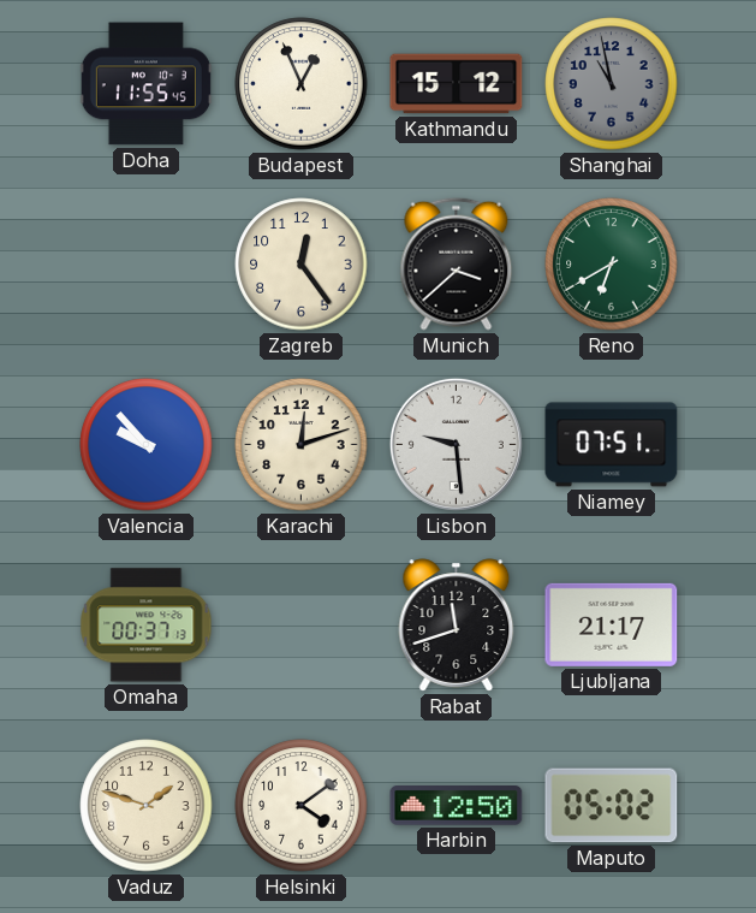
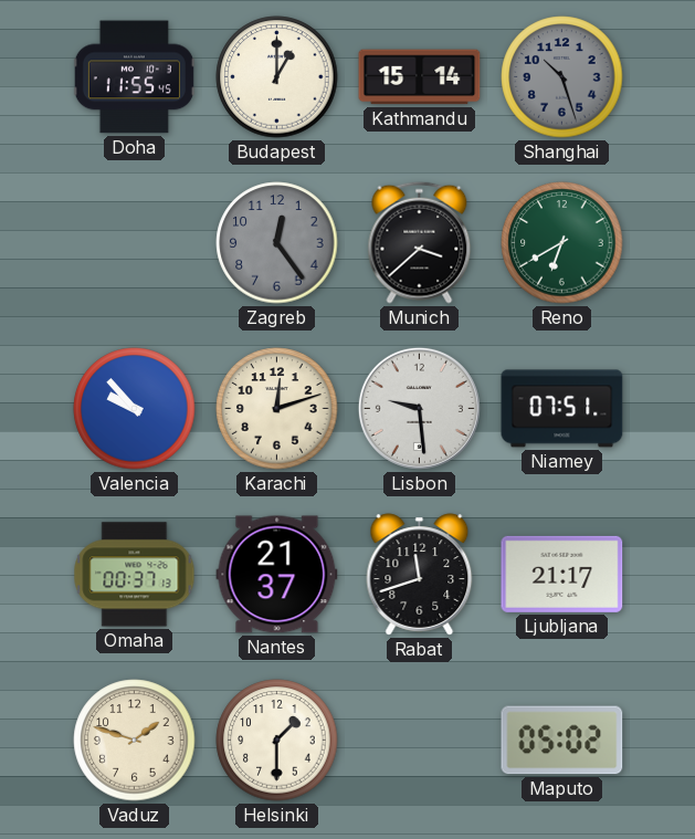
Budapest: 12:56 -> 1:00 (277, 77)
Kathmandu: 15:12 -> 15:14 (420, 77)
Shanghai: 10:58 -> 10:27 (562, 77)
Zagreb dial: cream -> grey (277, 243)
Nantes: none -> 21:37 (277, 575)
Helsinki: 4:09 -> 1:30 (277, 741)
Harbin: 12:50 -> none (457, 806)
